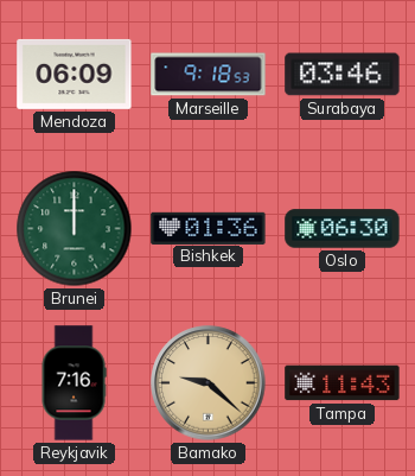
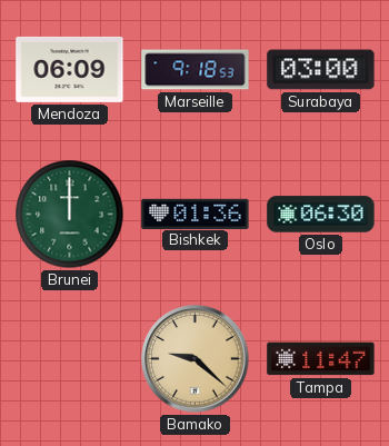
Surabaya: 03:46 -> 03:00 (321, 70)
Reykjavik: 7:16 -> none (74, 383)
Tampa: 11:43 -> 11:47 (321, 359)
